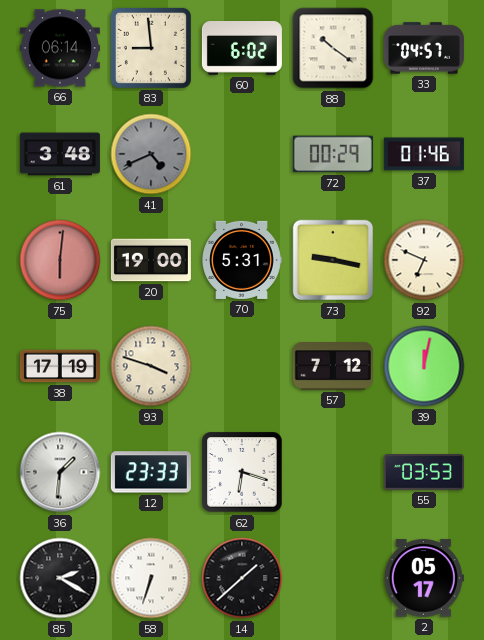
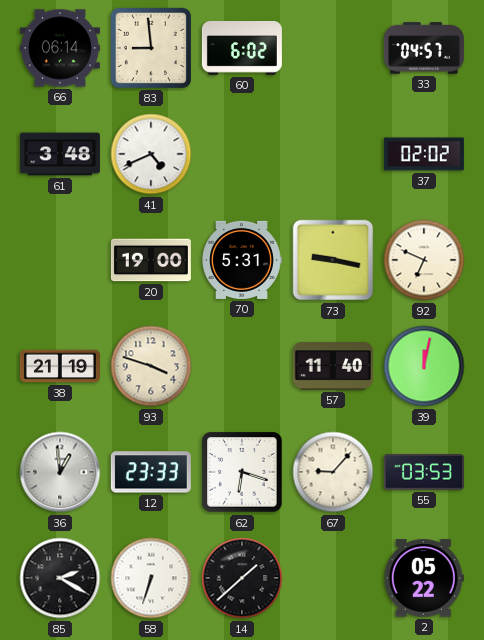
88: 10:21 -> none (333, 48)
41 dial: grey -> white (151, 154)
72: 00:29 -> none (333, 154)
37: 01:46 -> 02:02 (424, 154)
75: 6:01 -> none (60, 260)
38: 17:19 -> 21:19 (60, 366)
57: 7:12 -> 11:40 (333, 366)
36: 1:31 -> 12:59 (60, 472)
67: none -> 9:07 (333, 472)
2: 05:17 -> 05:22 (424, 578)
